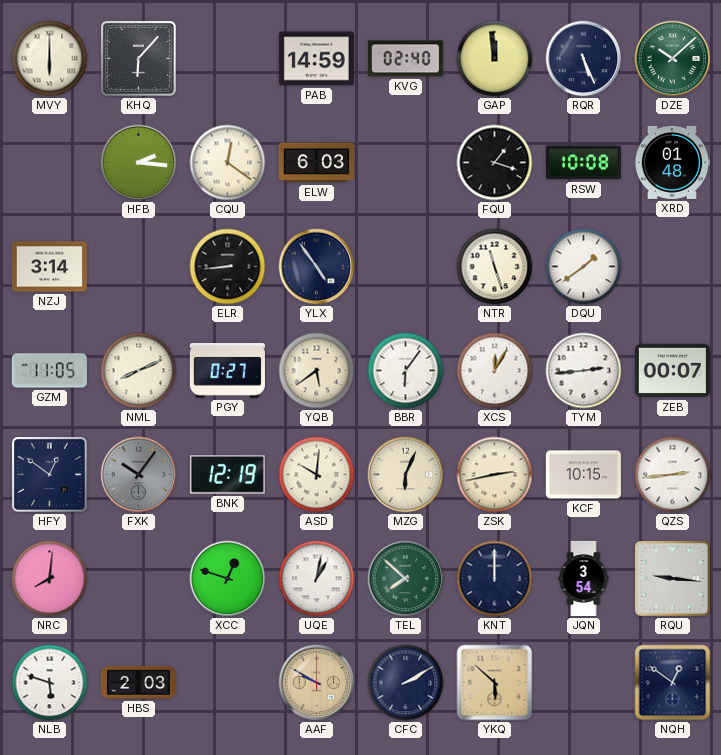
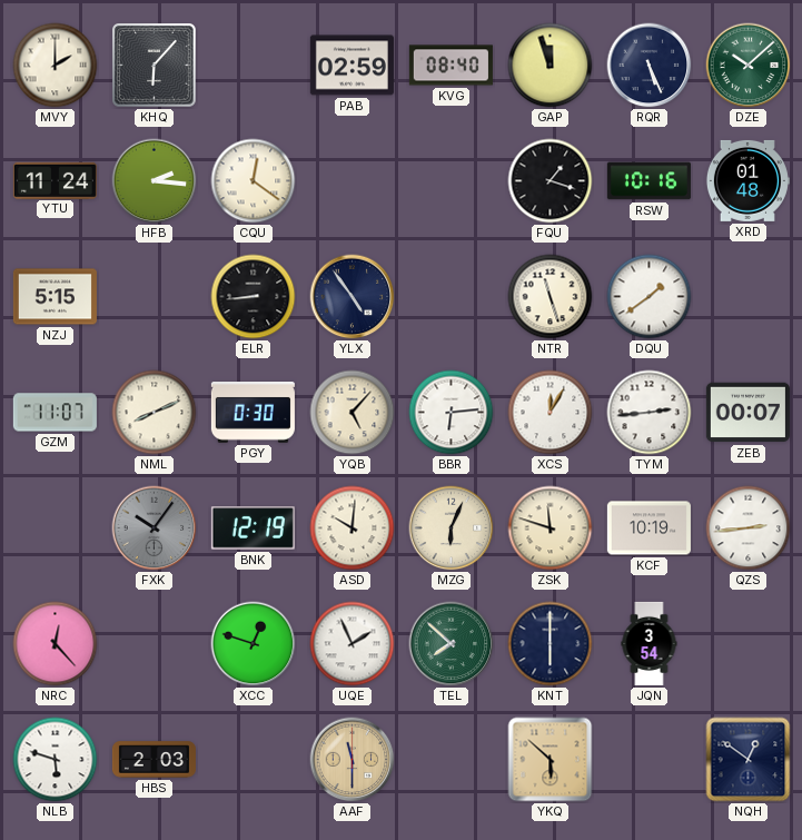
MVY: 6:00 -> 2:00 (56, 66)
PAB: 14:59 -> 02:59 (352, 66)
KVG: 02:40 -> 08:40 (450, 66)
GAP: 11:59 -> 11:57 (551, 66)
YTU: none -> 11:24 (55, 180)
ELW: 6:03 -> none (316, 163)
RSW: 10:08 -> 10:16 (648, 181)
NZJ: 3:14 -> 5:15 (55, 297)
GZM: 11:05 -> 11:07 (55, 413)
PGY: 0:27 -> 0:30 (253, 413)
YQB: 5:39 -> 5:07 (353, 413)
BBR: 6:06 -> 6:14 (452, 413)
HFY: 12:51 -> none (50, 475)
ZSK: 2:43 -> 11:48 (551, 528)
KCF: 10:15 -> 10:19 (648, 528)
NRC: 8:01 -> 12:23 (56, 644)
UQE: 1:02 -> 1:56 (353, 644)
KNT: 12:00 -> 6:00 (551, 644)
RQU: 9:16 -> none (673, 579)
AAF: 9:50 -> 11:30 (353, 760)
CFC: 2:10 -> none (406, 683)
